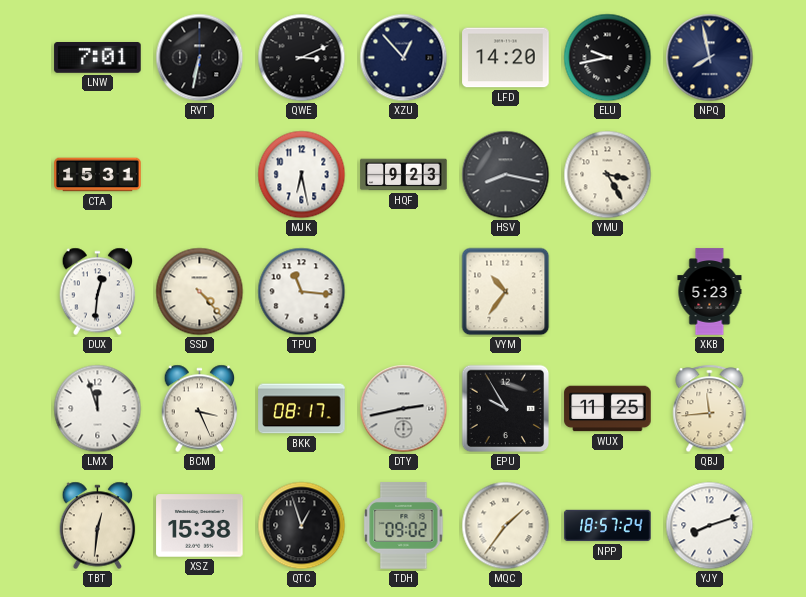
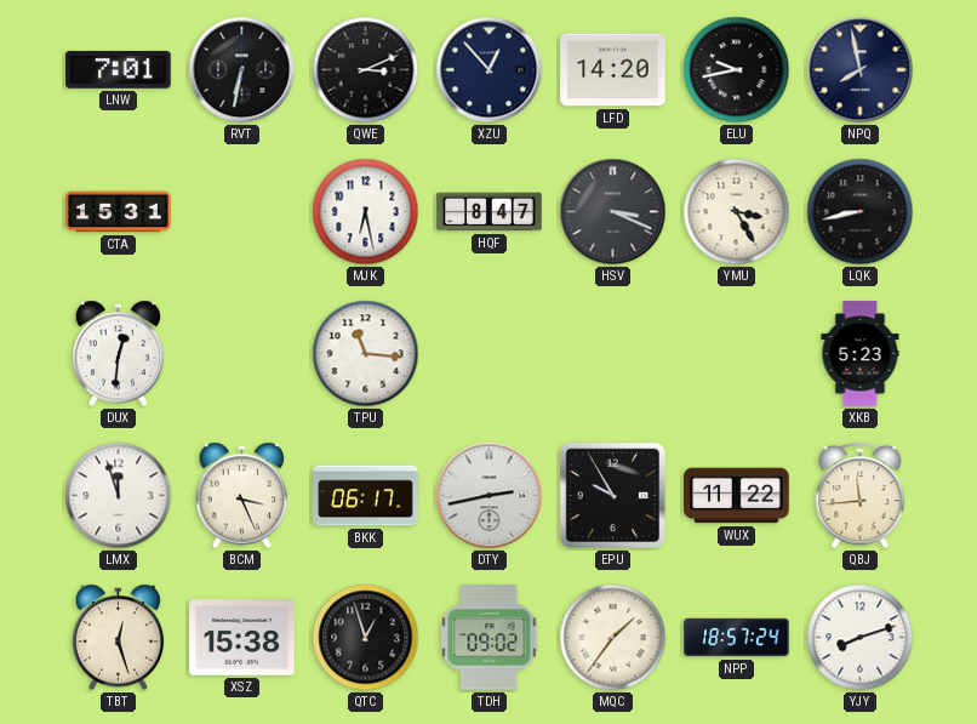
HQF: 9:23 -> 8:47 (490, 212)
HSV: 8:17 -> 3:19 (613, 212)
LQK: none -> 8:43 (861, 212)
SSD: 4:23 -> none (200, 292)
VYM: 10:36 -> none (506, 292)
BKK: 08:17 -> 06:17 (366, 496)
WUX: 11:25 -> 11:22 (737, 496)
TBT: 12:31 -> 12:27 (119, 638)
